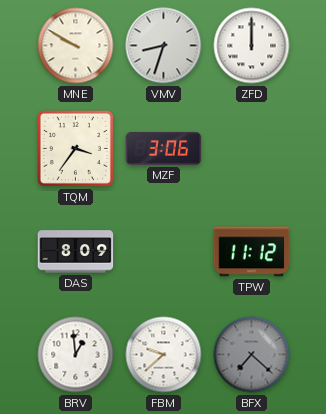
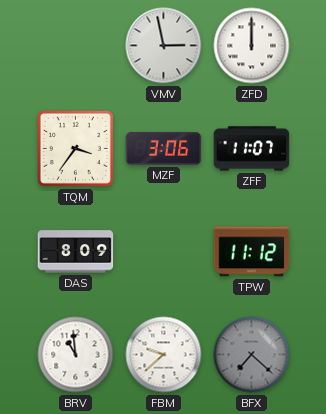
MNE: 9:50 -> none (76, 46)
VMV: 8:33 -> 2:58 (164, 46)
ZFF: none -> 11:07 (252, 149)
BRV: 12:59 -> 10:59 (76, 355)
